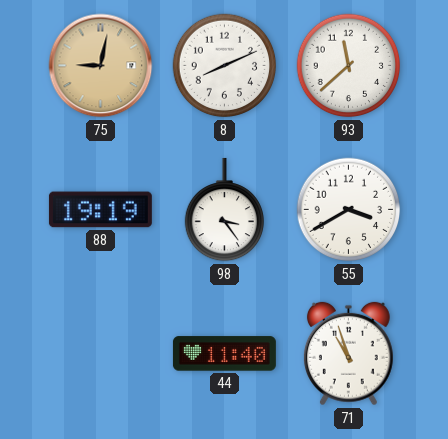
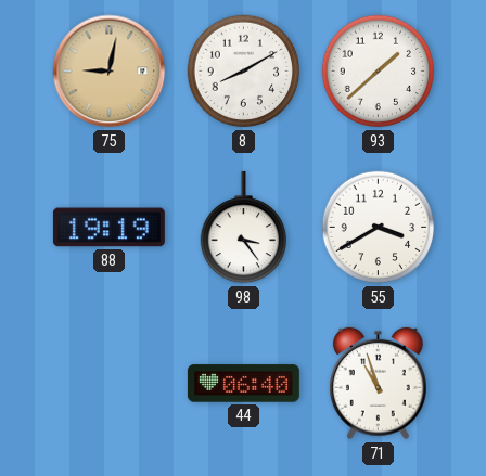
8: 8:11 -> 8:10 (244, 72)
93: 11:38 -> 1:38 (379, 72)
44: 11:40 -> 06:40 (243, 384)
